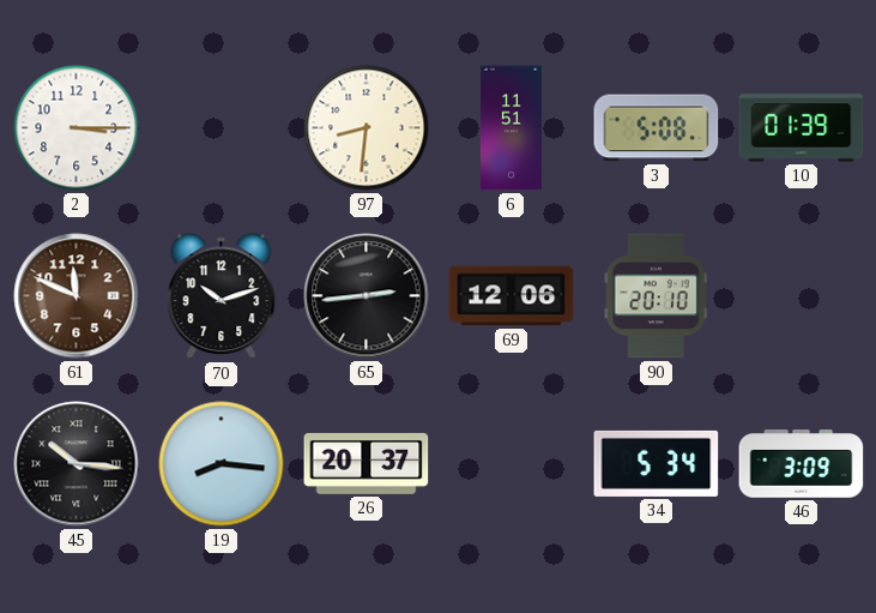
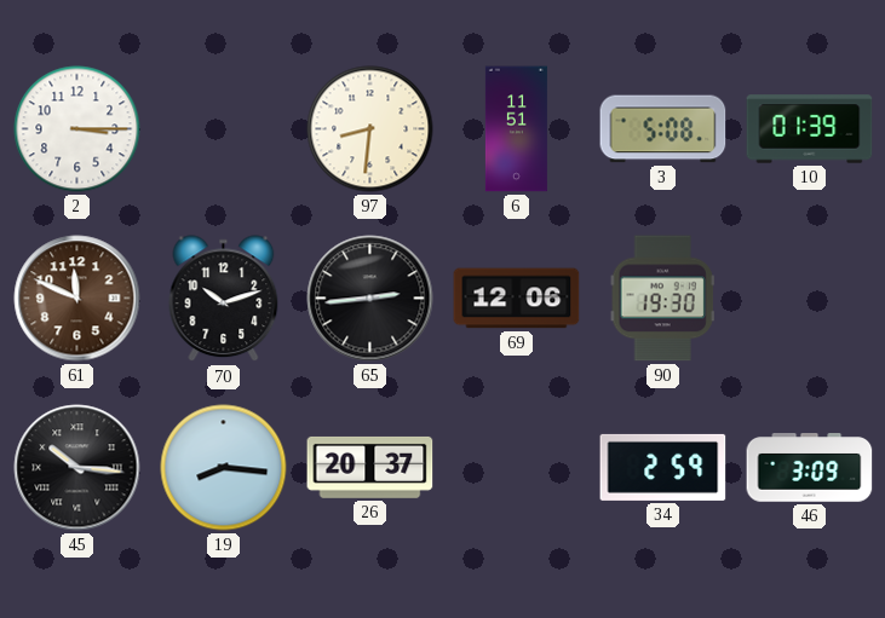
90: 20:10 -> 19:30 (662, 299)
34: 5:34 -> 2:59 (663, 467)
